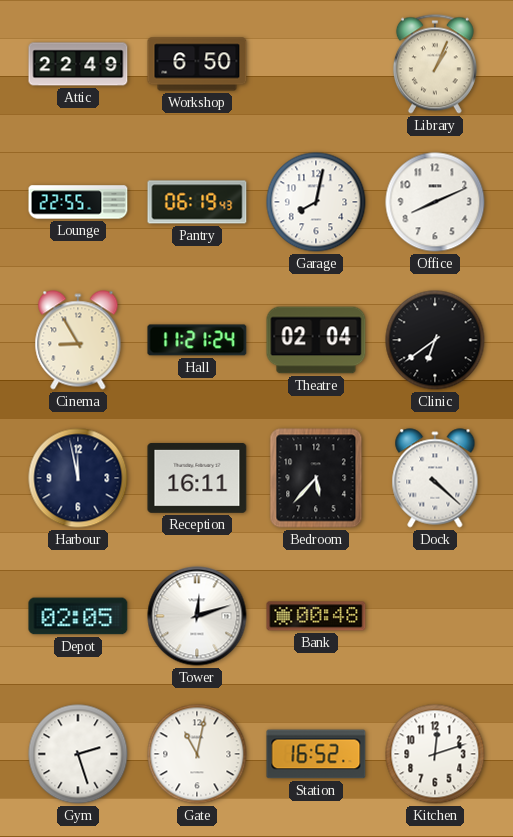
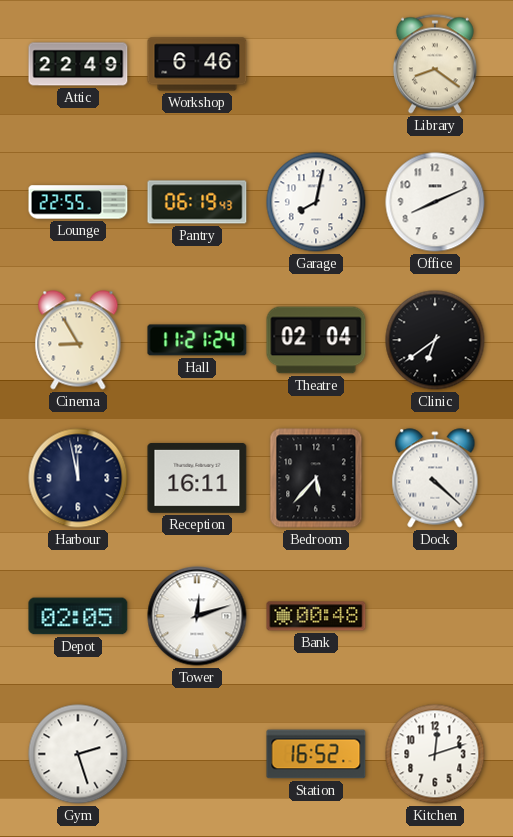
Workshop: 6:50 -> 6:46 (197, 64)
Library: 1:04 -> 8:21 (435, 64)
Gate: 11:02 -> none (197, 754)
